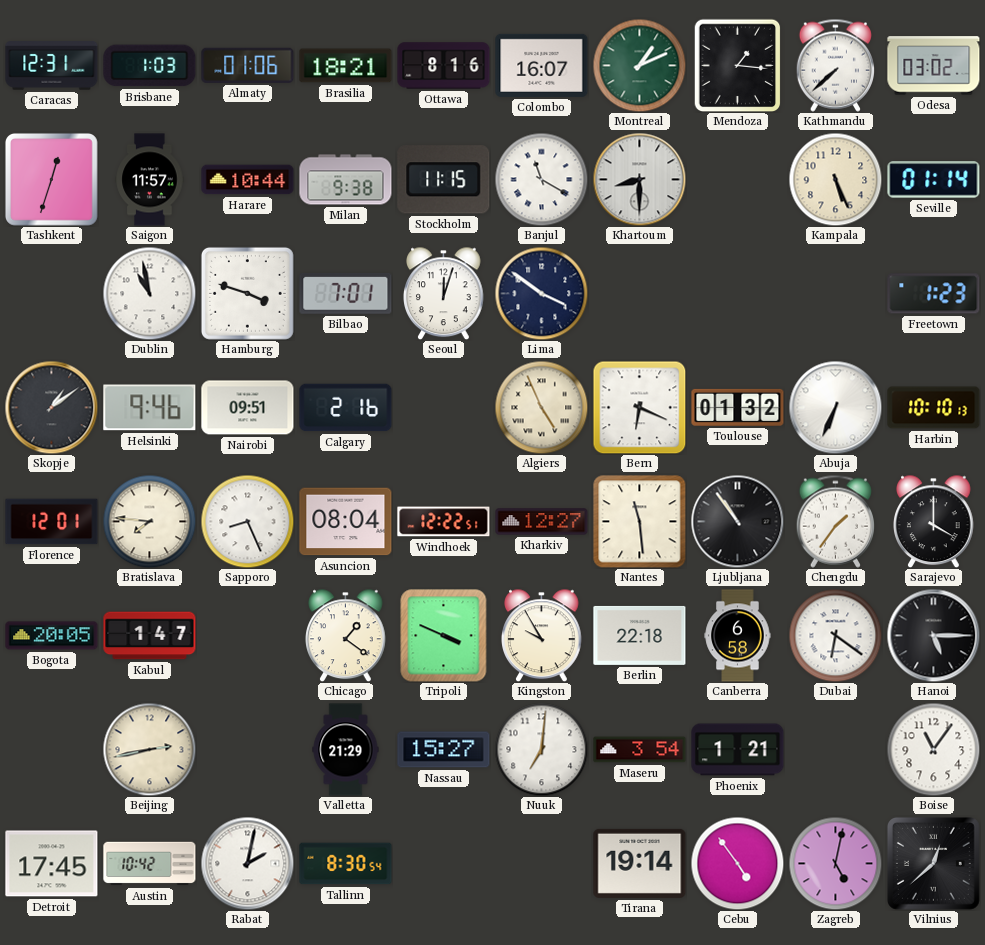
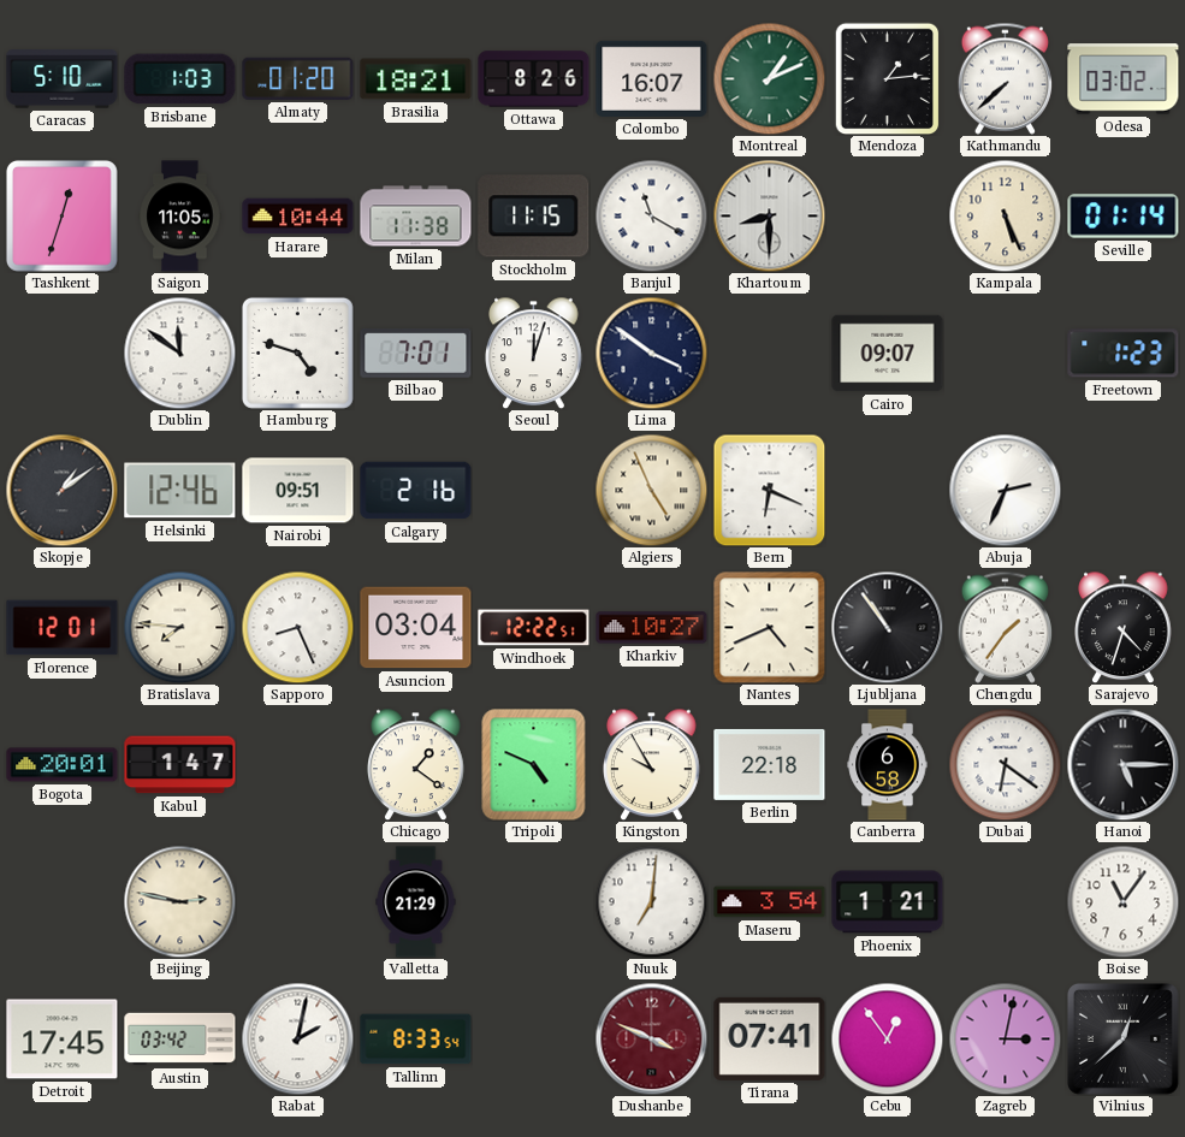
Caracas: 12:31 -> 5:10 (63, 79)
Almaty: 01:06 -> 01:20 (298, 78)
Ottawa: 8:16 -> 8:26 (534, 79)
Mendoza: 1:16 -> 1:14 (888, 78)
Saigon: 11:57 -> 11:05 (180, 217)
Milan: 9:38 -> 11:38 (416, 217)
Dublin: 10:58 -> 11:51 (179, 353)
Hamburg: 3:48 -> 4:48 (297, 353)
Cairo: none -> 09:07 (888, 354)
Helsinki: 9:46 -> 12:46 (180, 491)
Toulouse: 01:32 -> none (738, 407)
Abuja: 6:34 -> 2:34 (1005, 490)
Harbin: 10:10 -> none (934, 408)
Asuncion: 08:04 -> 03:04 (416, 628)
Kharkiv: 12:27 -> 10:27 (652, 628)
Nantes: 11:29 -> 4:41 (770, 628)
Sarajevo: 4:00 -> 4:33 (1124, 627)
Bogota: 20:05 -> 20:01 (63, 765)
Tripoli: 3:49 -> 4:49 (534, 765)
Beijing: 2:43 -> 2:47 (179, 901)
Nassau: 15:27 -> none (444, 750)
Austin: 10:42 -> 03:42 (180, 1040)
Tallinn: 8:30 -> 8:33 (416, 1040)
Dushanbe: none -> 3:49 (651, 1038)
Tirana: 19:14 -> 07:41 (770, 1038)
Cebu: 4:54 -> 12:54 (887, 1038)
Zagreb: 5:02 -> 3:02 (1005, 1038)
